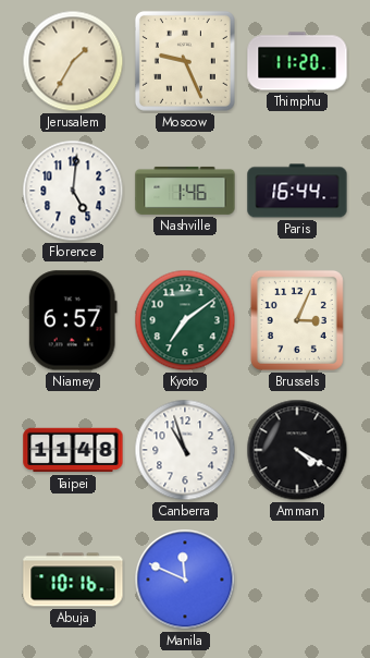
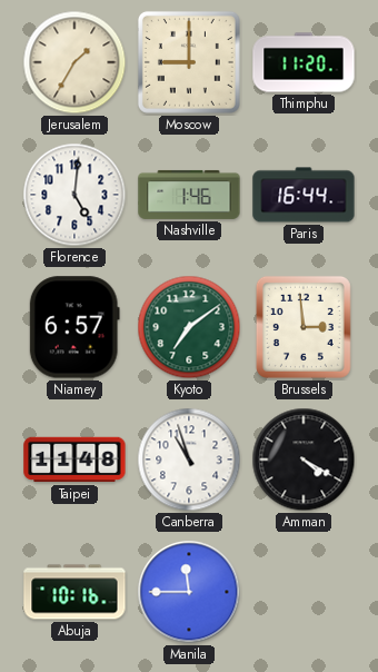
Moscow: 9:26 -> 9:00 (189, 62)
Brussels: 3:04 -> 2:59 (304, 327)
Manila: 11:49 -> 11:45 (189, 592)
